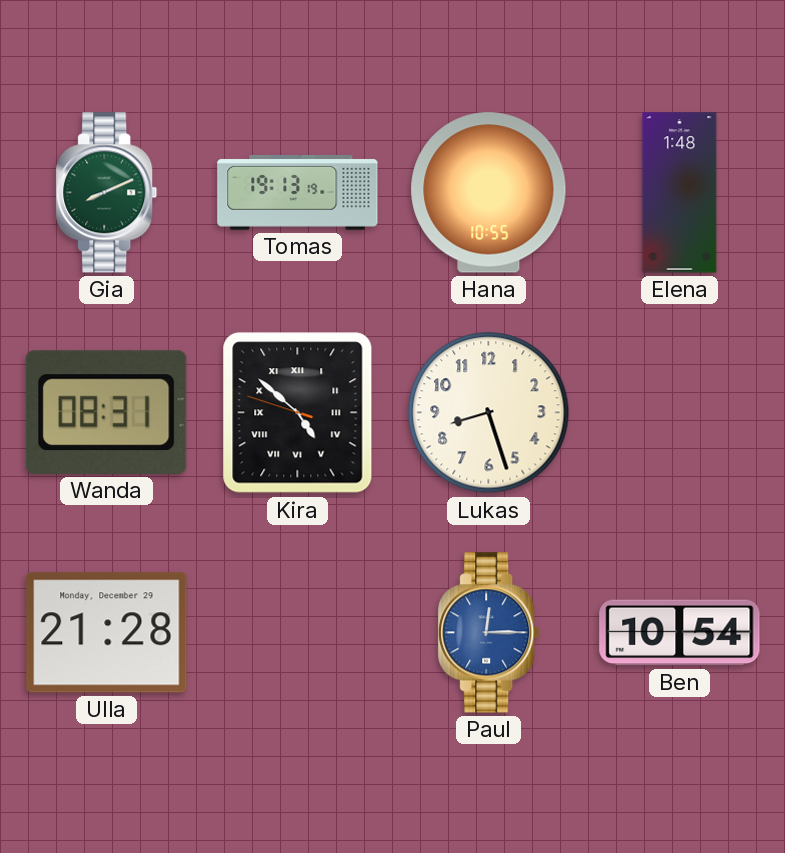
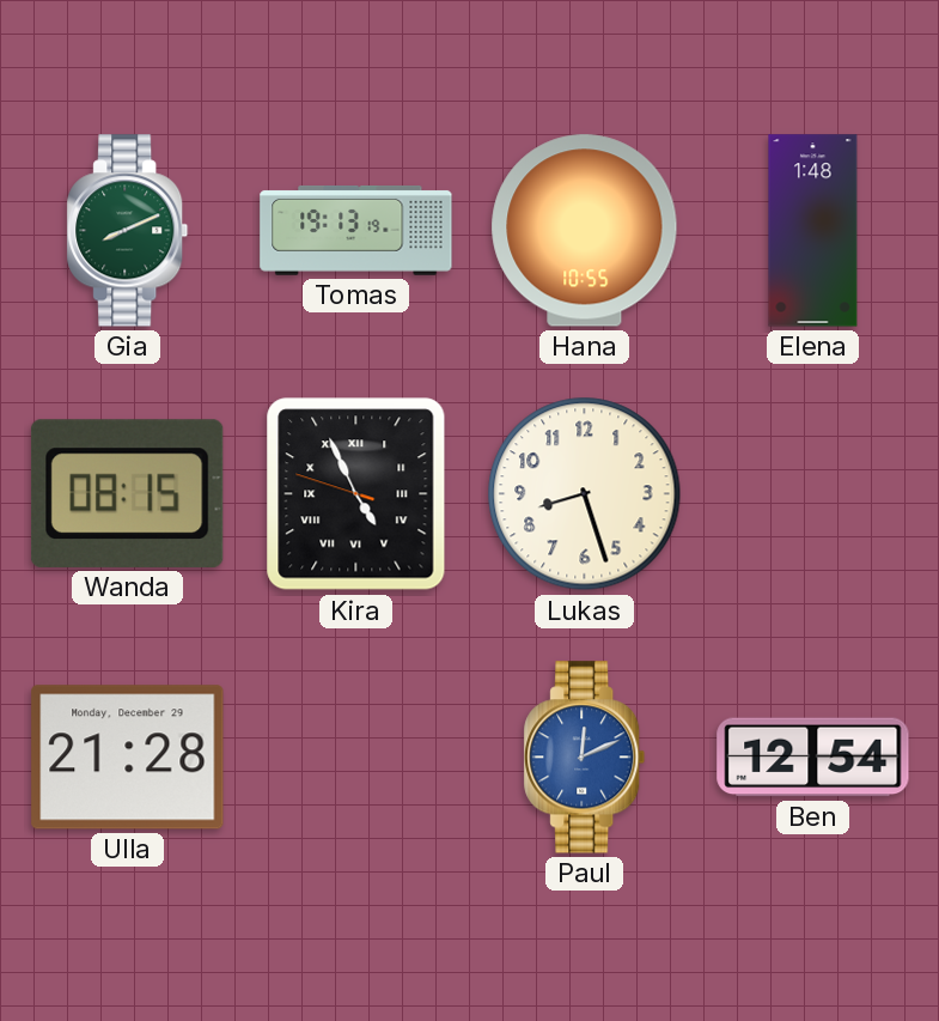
Wanda: 08:31 -> 08:15 (127, 493)
Kira: 4:51 -> 4:55 (356, 494)
Paul: 12:15 -> 12:11 (585, 758)
Ben: 10:54 -> 12:54 (813, 758)
